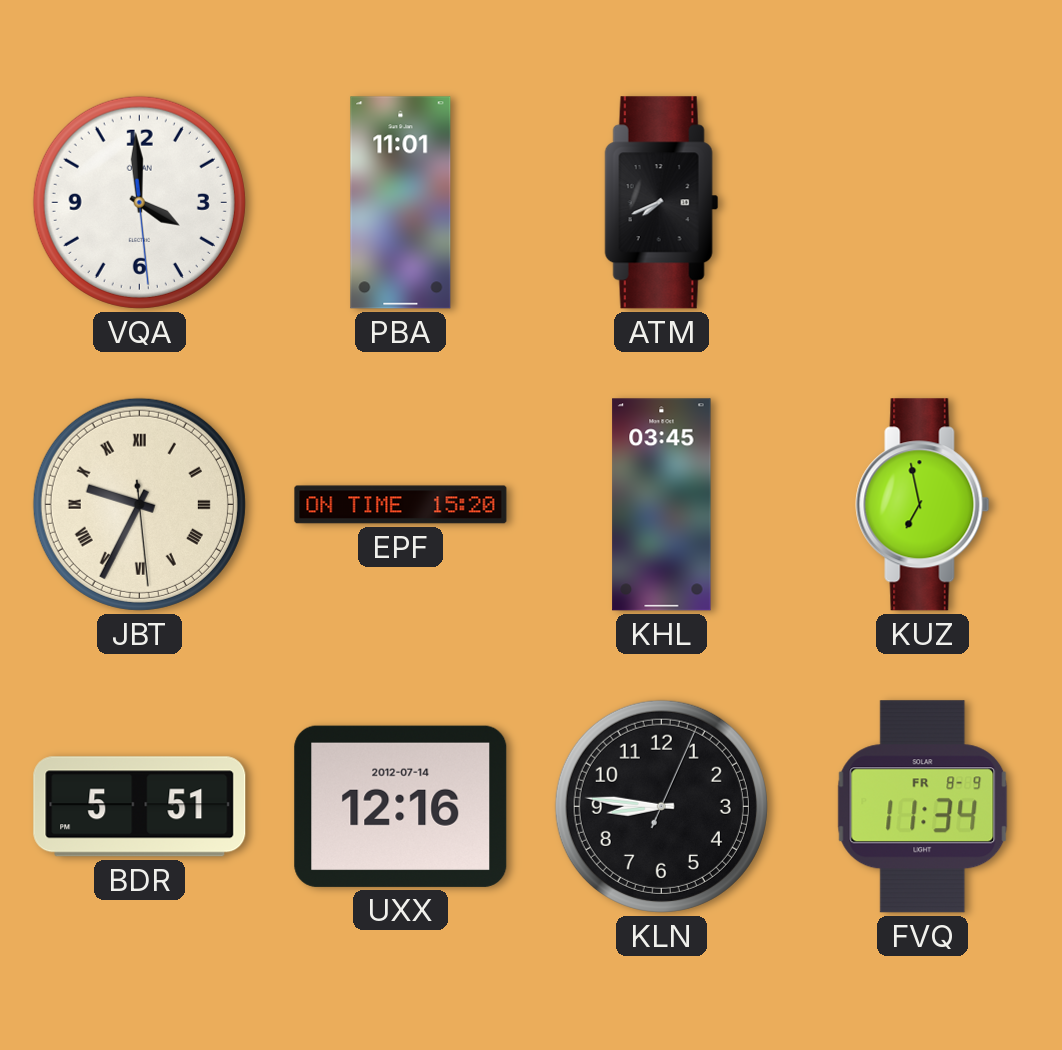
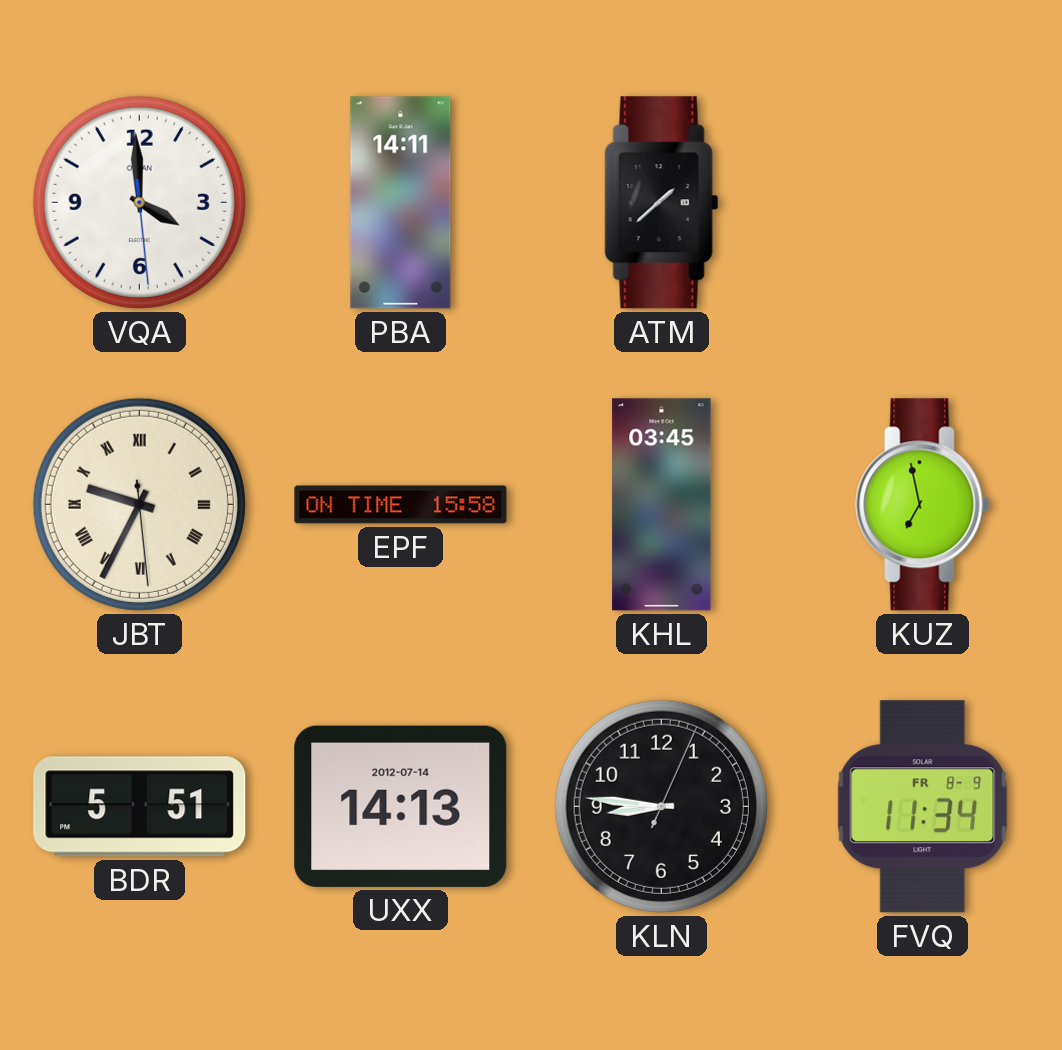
PBA: 11:01 -> 14:11 (401, 203)
ATM: 7:41 -> 1:38 (662, 203)
EPF: 15:20 -> 15:58 (401, 505)
UXX: 12:16 -> 14:13 (401, 806)
